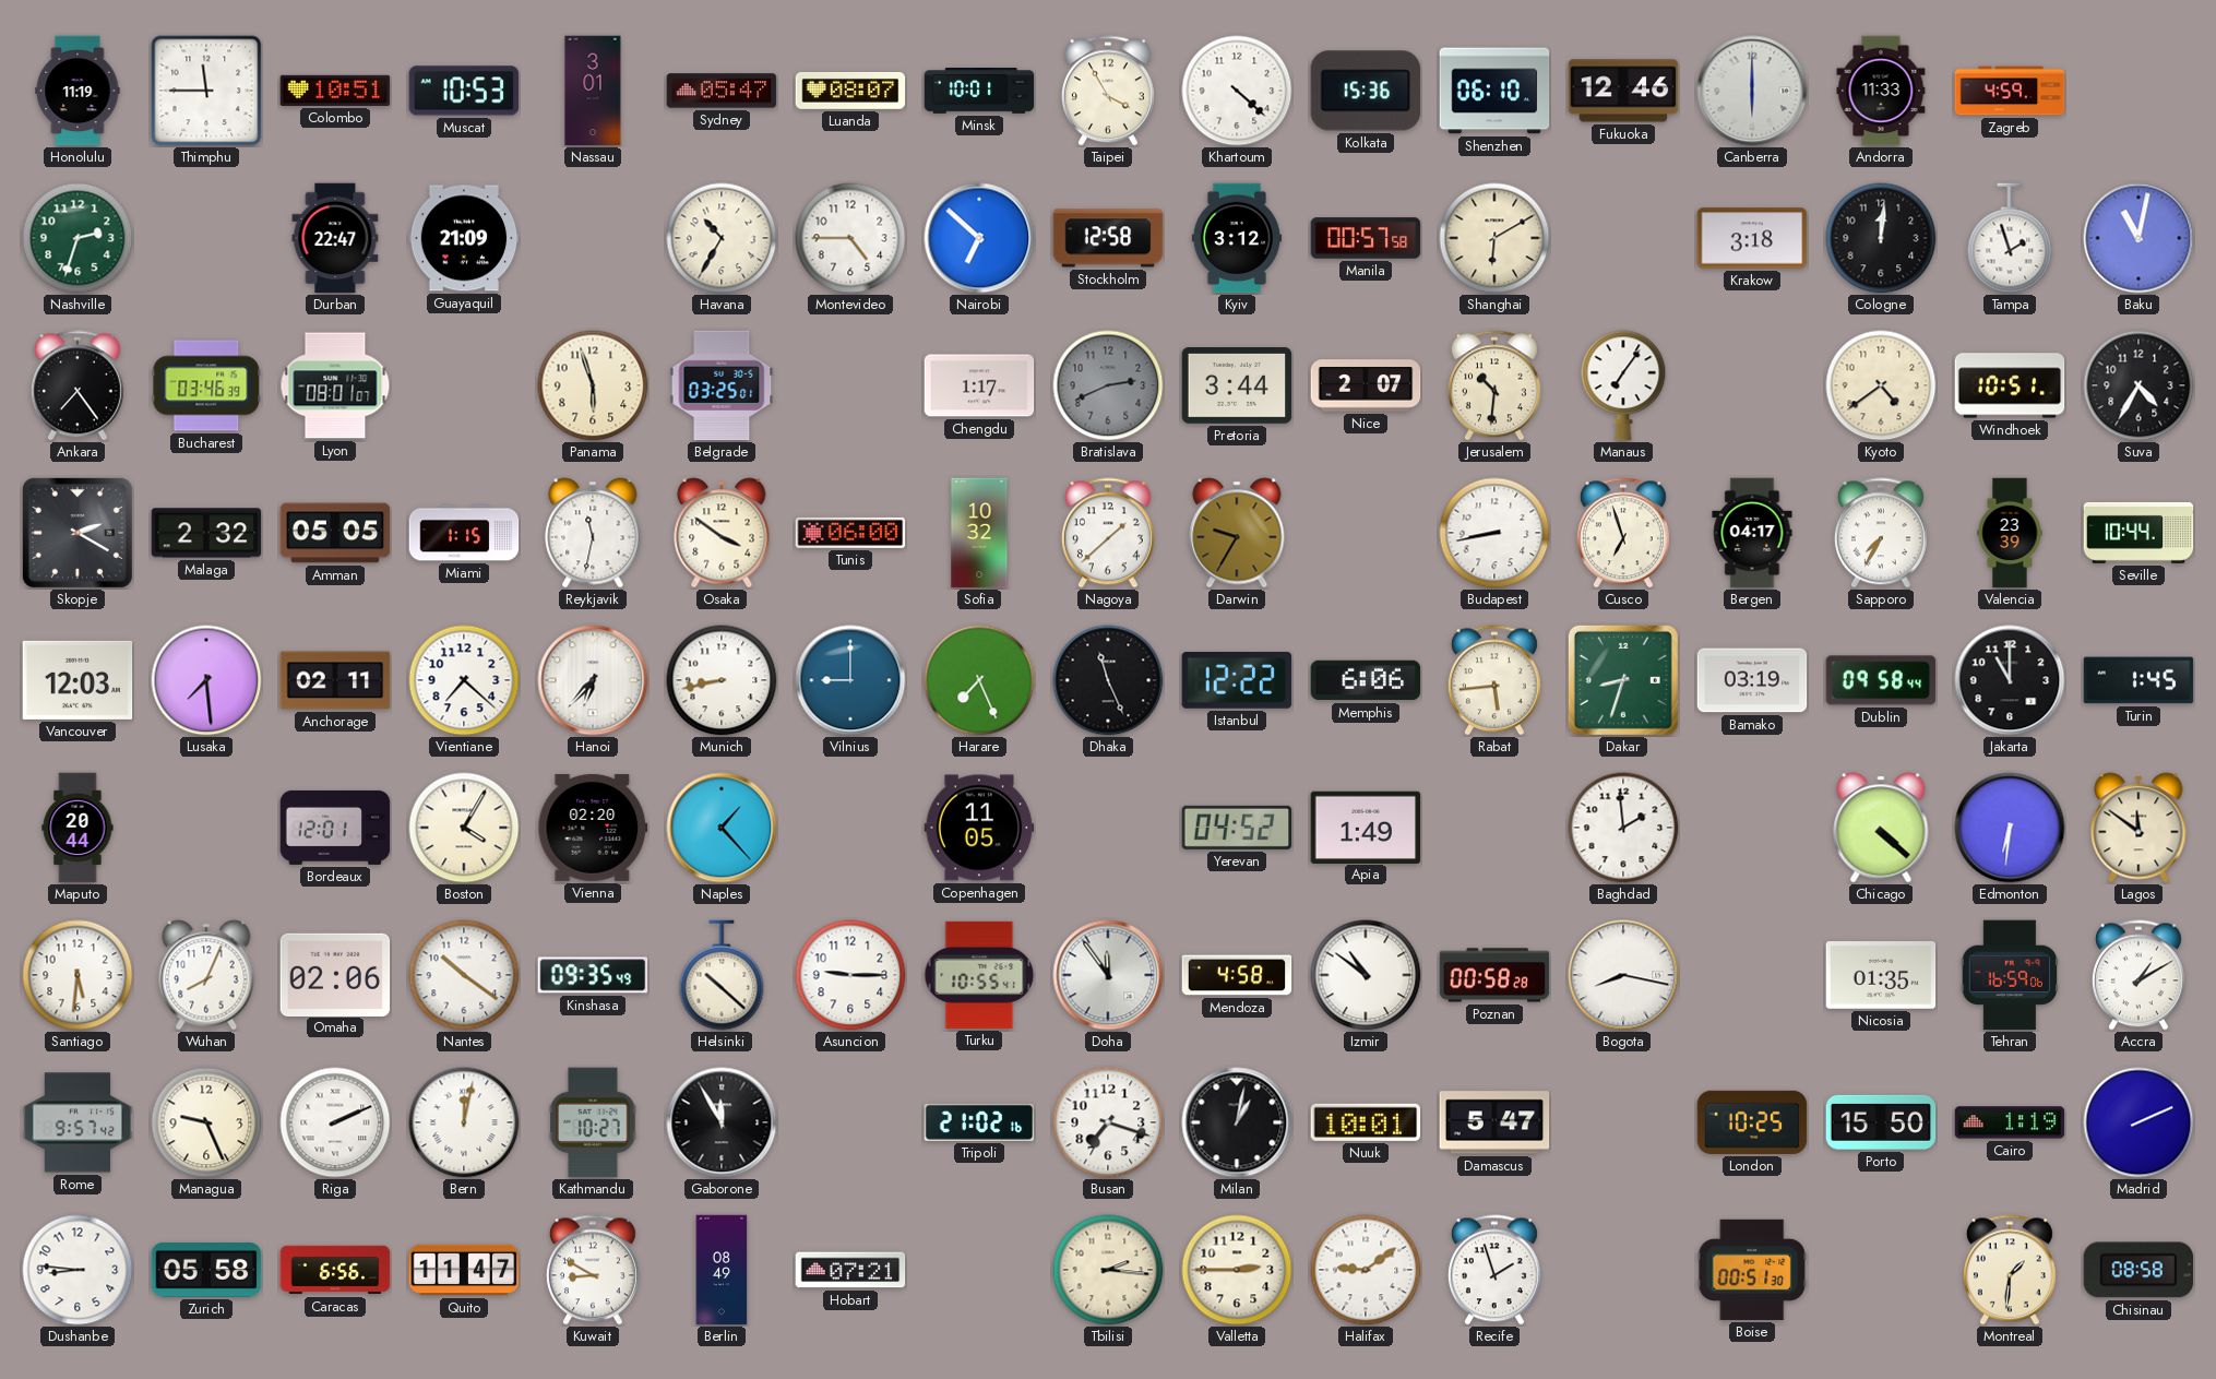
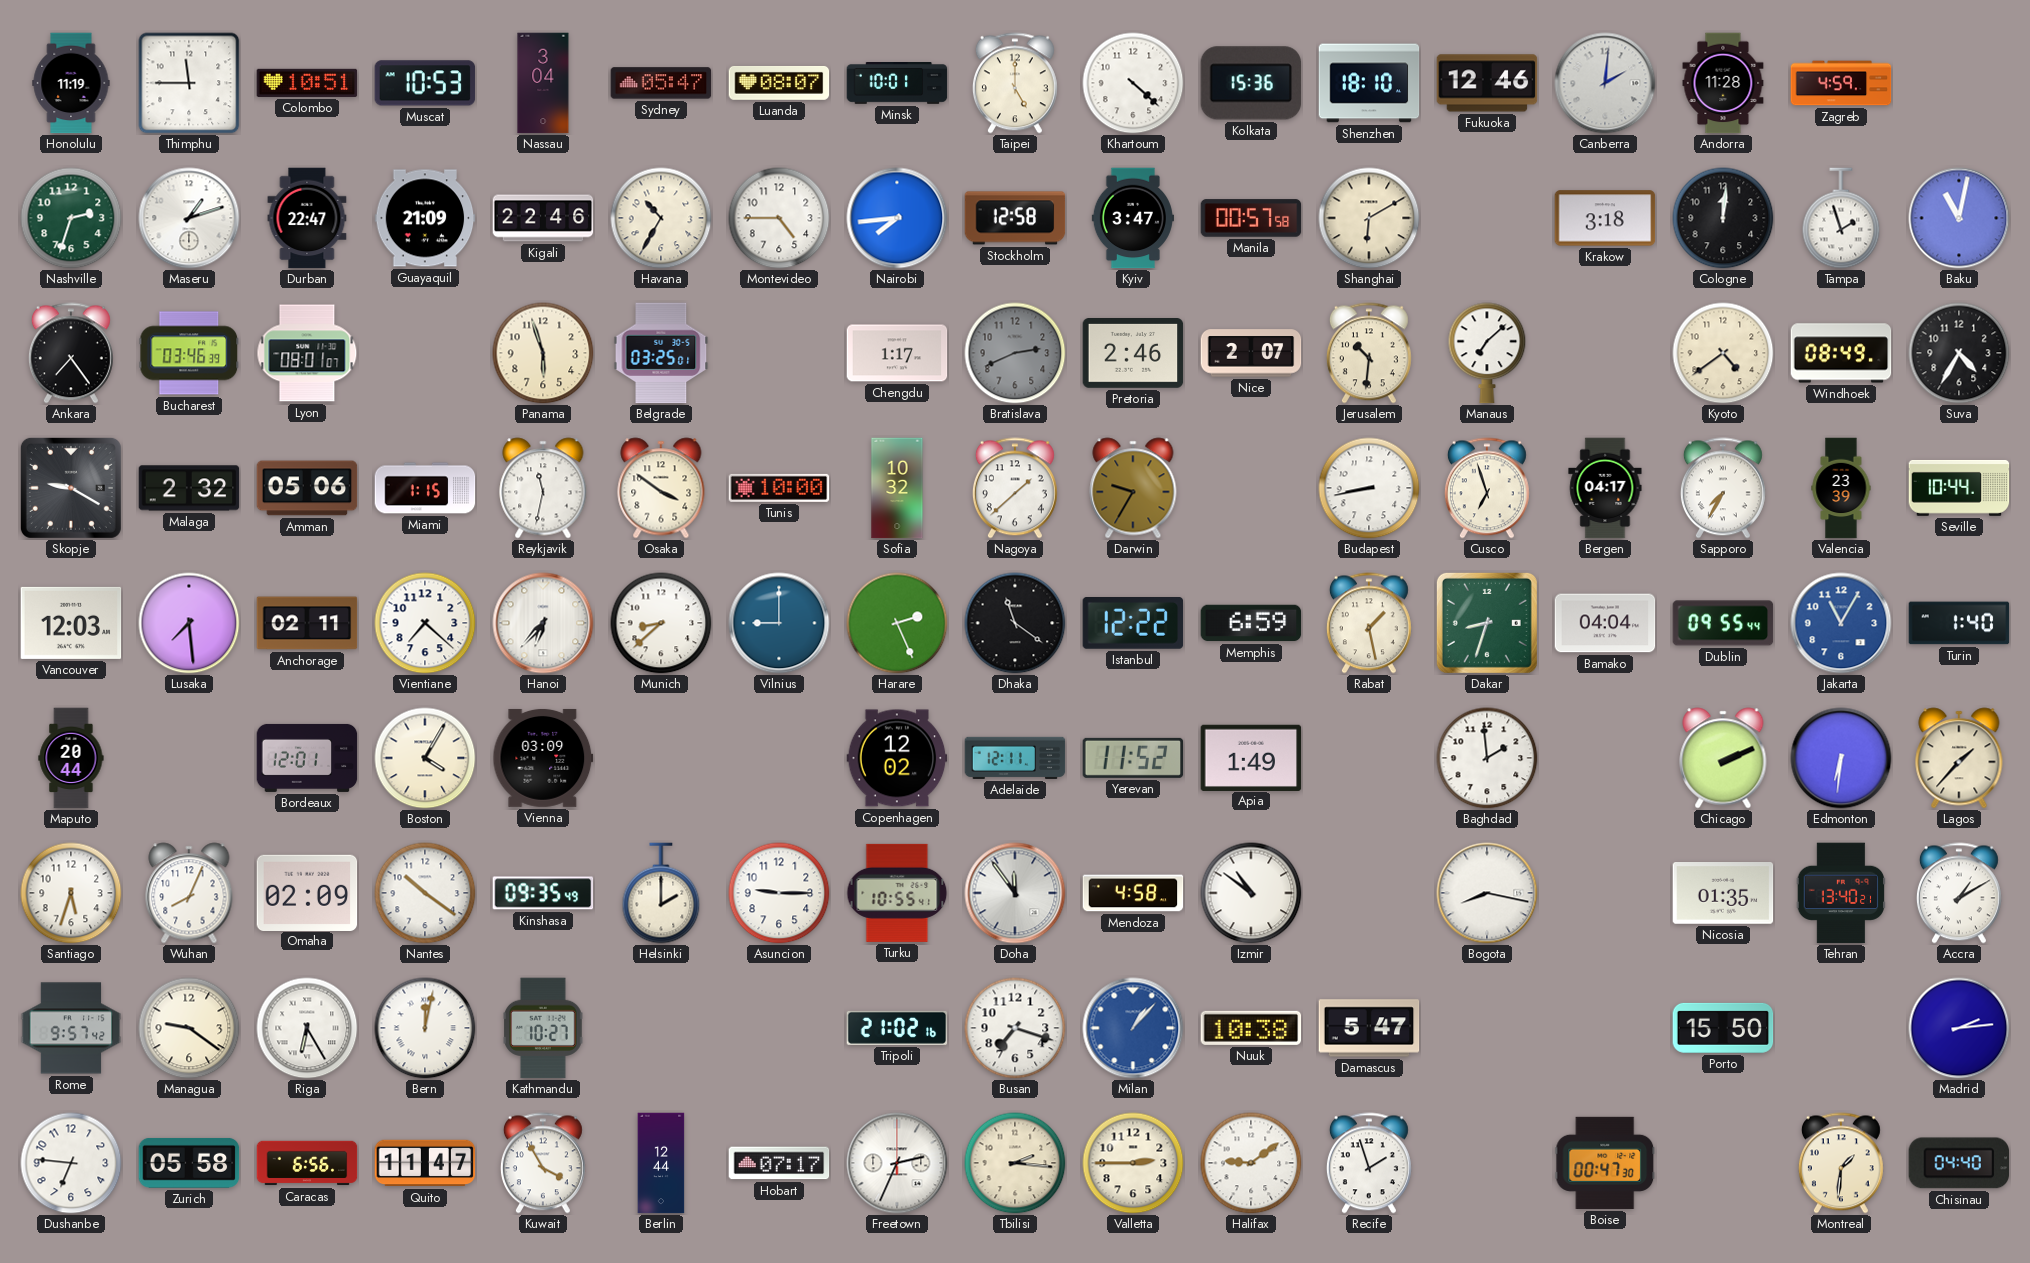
Nassau: 3:01 -> 3:04 (543, 83)
Taipei: 3:55 -> 5:00 (1015, 83)
Shenzhen: 06:10 -> 18:10 (1369, 83)
Canberra: 6:00 -> 2:01 (1605, 83)
Andorra: 11:33 -> 11:28 (1723, 83)
Maseru: none -> 1:12 (189, 218)
Kigali: none -> 22:46 (543, 218)
Nairobi: 6:52 -> 7:44 (897, 218)
Kyiv: 3:12 -> 3:47 (1133, 218)
Pretoria: 3:44 -> 2:46 (1133, 354)
Manaus: 7:06 -> 7:08 (1487, 353)
Windhoek: 10:51 -> 08:49 (1841, 353)
Skopje: 2:20 -> 9:20 (71, 488)
Amman: 05:05 -> 05:06 (307, 488)
Tunis: 06:00 -> 10:00 (779, 488)
Munich: 8:43 -> 8:38 (661, 623)
Harare: 7:26 -> 2:26 (897, 623)
Dhaka: 11:26 -> 11:21 (1015, 623)
Memphis: 6:06 -> 6:59 (1251, 623)
Rabat: 5:44 -> 1:28 (1369, 623)
Bamako: 03:19 -> 04:04 (1605, 623)
Dublin: 09:58 -> 09:55 (1723, 623)
Jakarta: 11:00 -> 11:05 (1841, 623)
Jakarta dial: black -> blue (1841, 623)
Turin: 1:45 -> 1:40 (1959, 623)
Vienna: 02:20 -> 03:09 (543, 758)
Naples: 1:23 -> none (722, 828)
Copenhagen: 11:05 -> 12:02 (897, 758)
Adelaide: none -> 12:11 (1015, 758)
Yerevan: 04:52 -> 11:52 (1133, 758)
Chicago: 4:22 -> 2:11 (1723, 758)
Lagos: 11:51 -> 1:37 (1959, 758)
Santiago: 5:31 -> 5:33 (71, 893)
Omaha: 02:06 -> 02:09 (307, 892)
Helsinki: 10:22 -> 2:00 (661, 893)
Poznan: 00:58 -> none (1494, 975)
Tehran: 16:59 -> 13:40 (1840, 893)
Managua: 9:26 -> 9:21 (189, 1028)
Riga: 2:11 -> 6:25 (307, 1028)
Gaborone: 11:55 -> none (722, 1122)
Milan: 1:02 -> 1:07 (1133, 1028)
Milan dial: black -> blue (1133, 1028)
Nuuk: 10:01 -> 10:38 (1251, 1028)
London: 10:25 -> none (1752, 1122)
Cairo: 1:19 -> none (2010, 1122)
Madrid: 2:11 -> 2:14 (1959, 1028)
Dushanbe: 8:46 -> 6:46 (71, 1163)
Kuwait: 8:50 -> 3:55 (543, 1163)
Berlin: 08:49 -> 12:44 (661, 1163)
Hobart: 07:21 -> 07:17 (779, 1163)
Freetown: none -> 2:34 (897, 1163)
Boise: 00:51 -> 00:47 (1605, 1163)
Chisinau: 08:58 -> 04:40 (1959, 1163)
